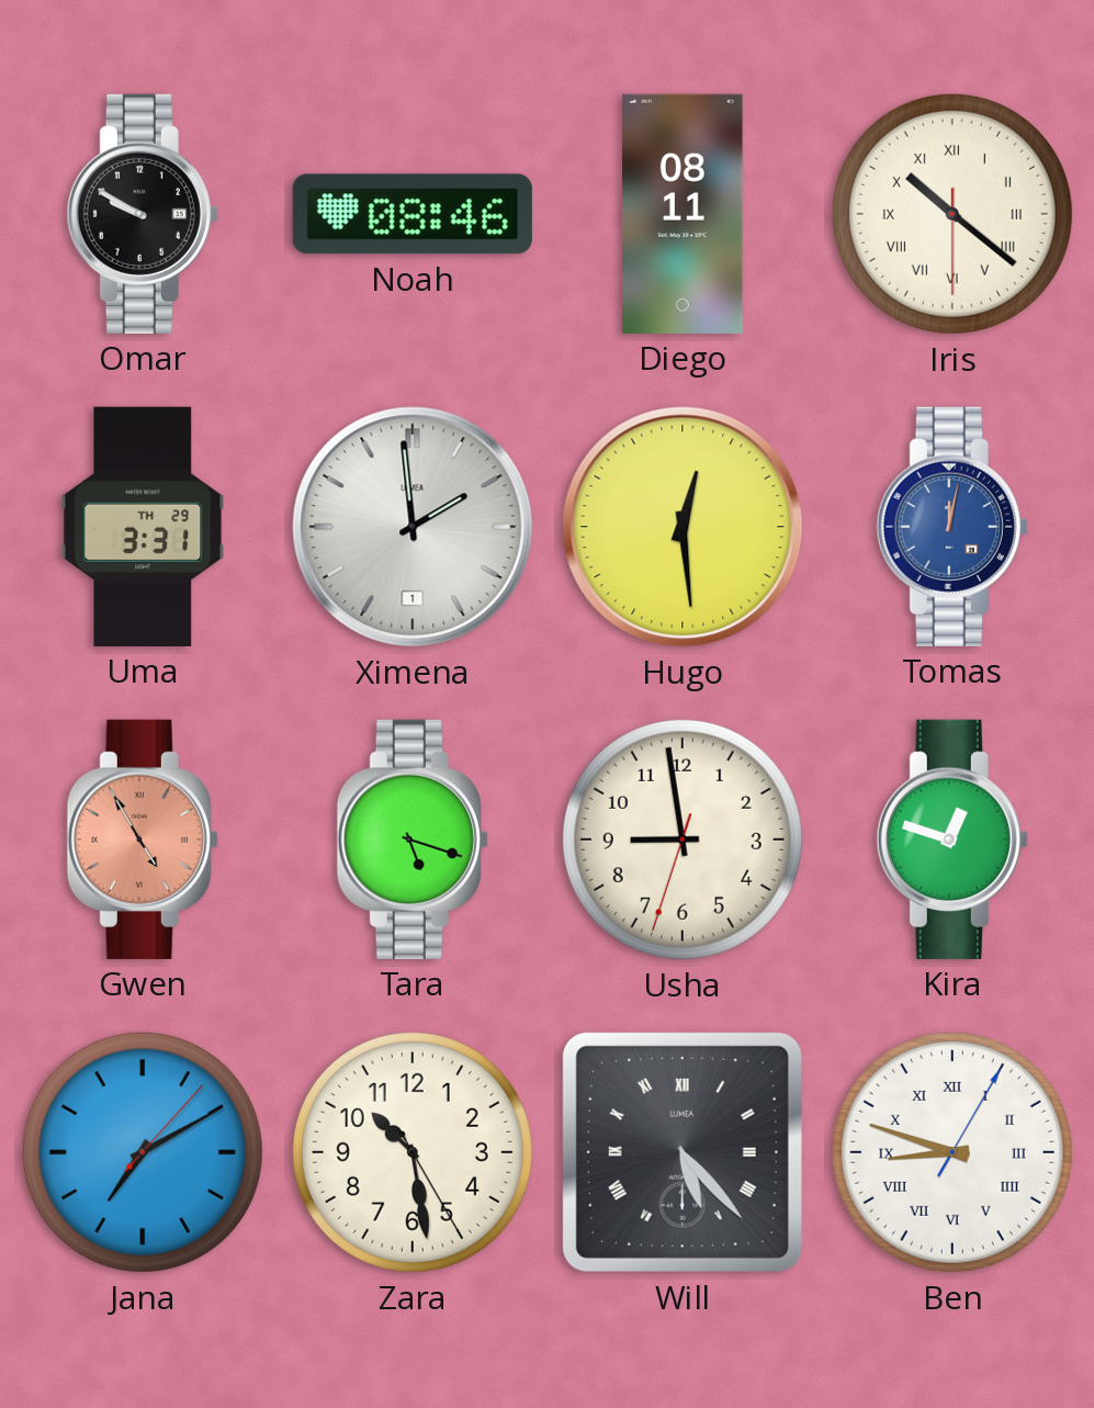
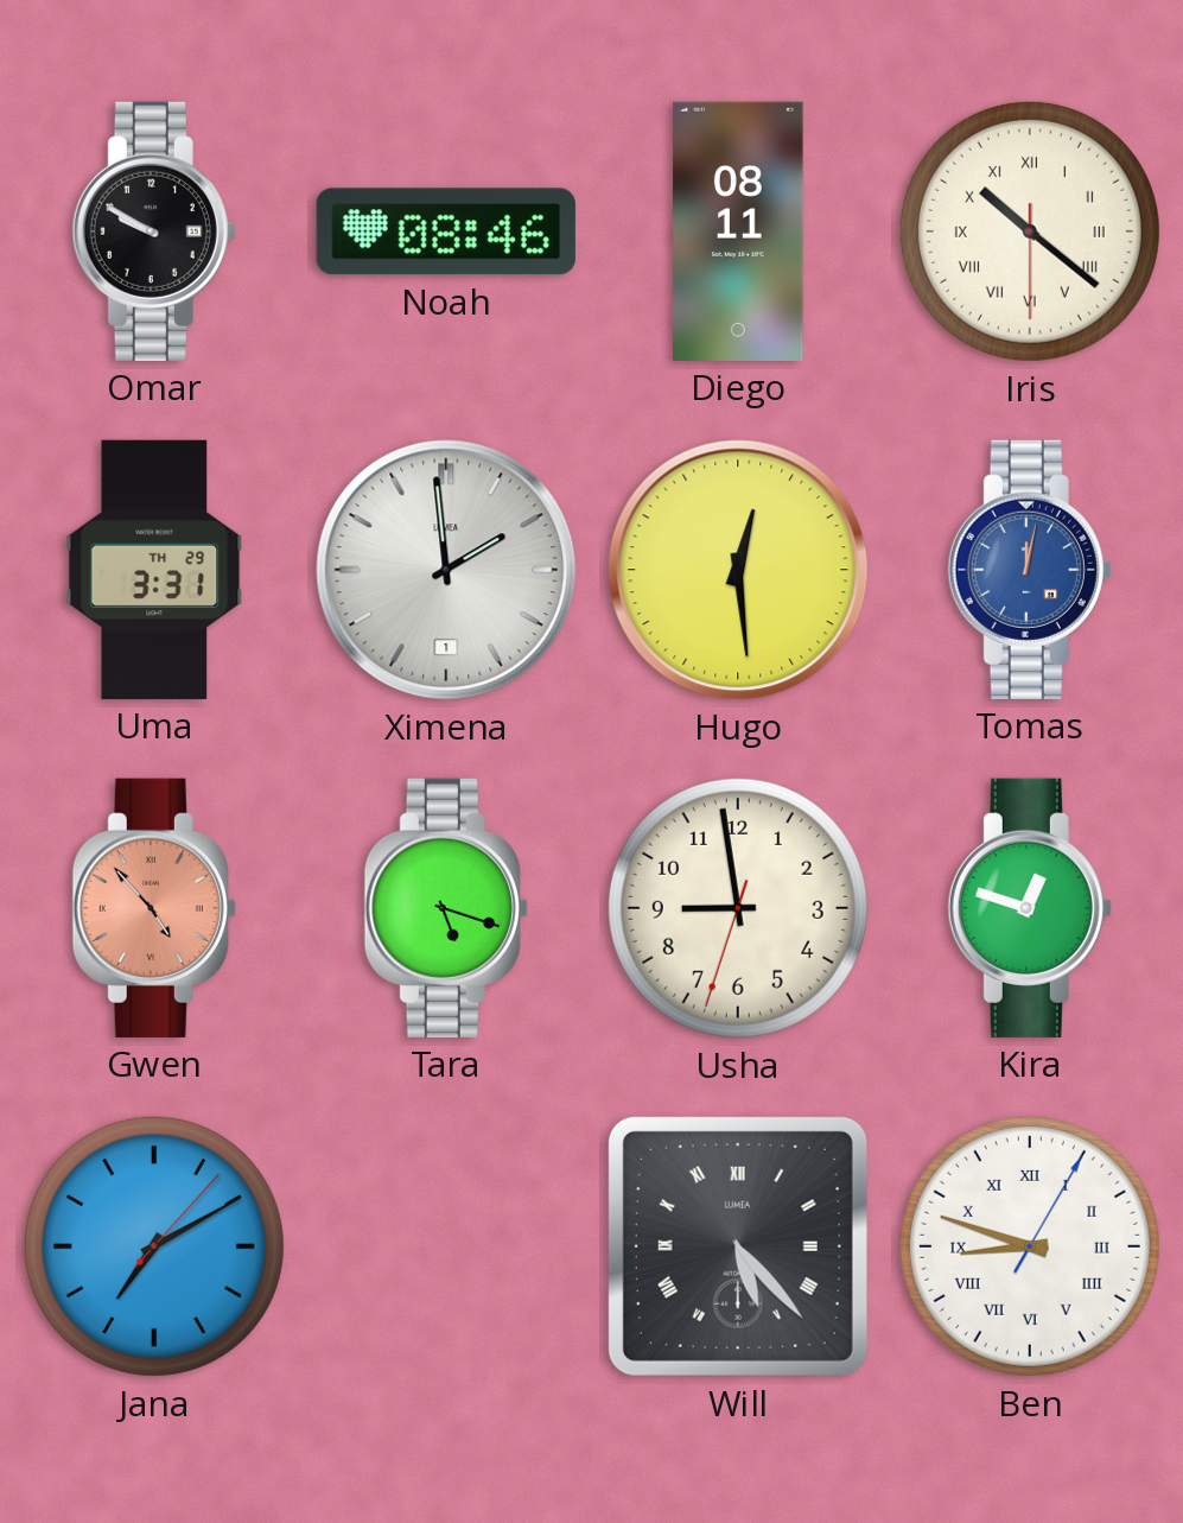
Gwen: 4:55 -> 4:53 (154, 908)
Zara: 10:28 -> none (413, 1152)
